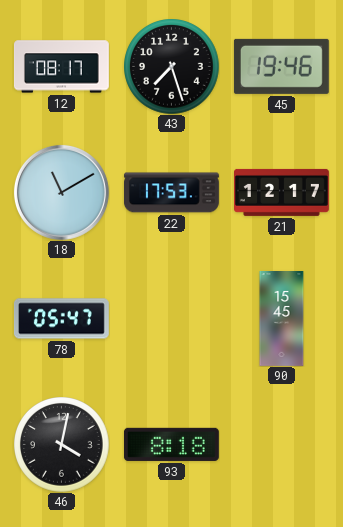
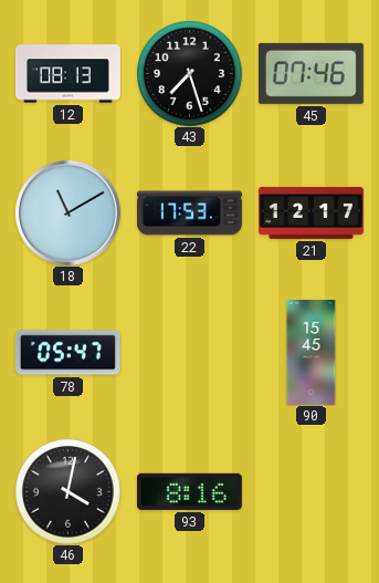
12: 08:17 -> 08:13 (67, 74)
45: 19:46 -> 07:46 (310, 73)
93: 8:18 -> 8:16 (189, 491)
